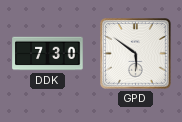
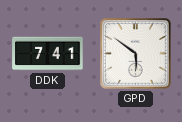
DDK: 7:30 -> 7:41 (48, 54)
